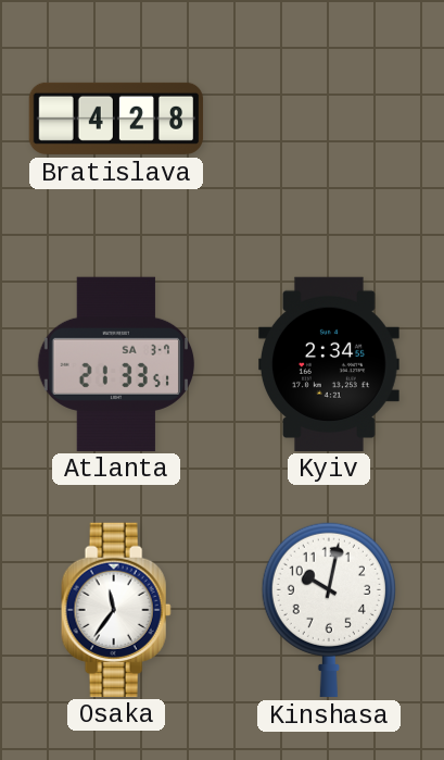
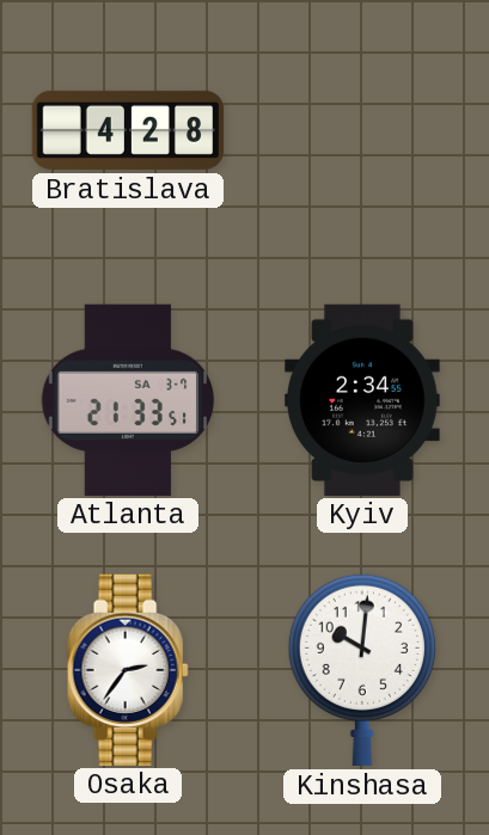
Osaka: 11:36 -> 2:36 (128, 669)
Kinshasa: 10:02 -> 10:01 (362, 669)
